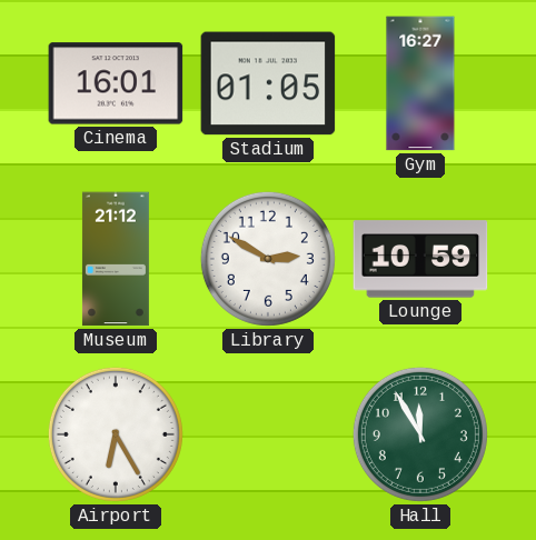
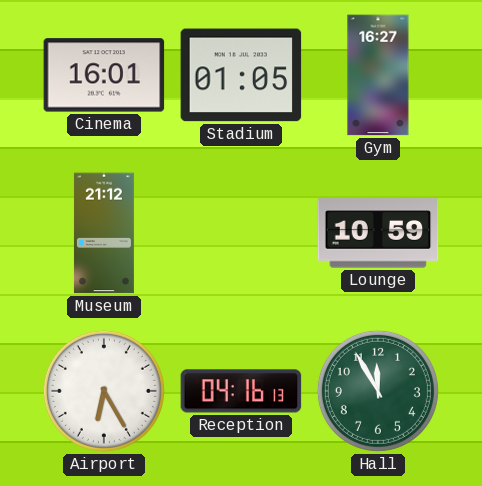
Library: 2:50 -> none (268, 259)
Reception: none -> 04:16 (241, 391)
